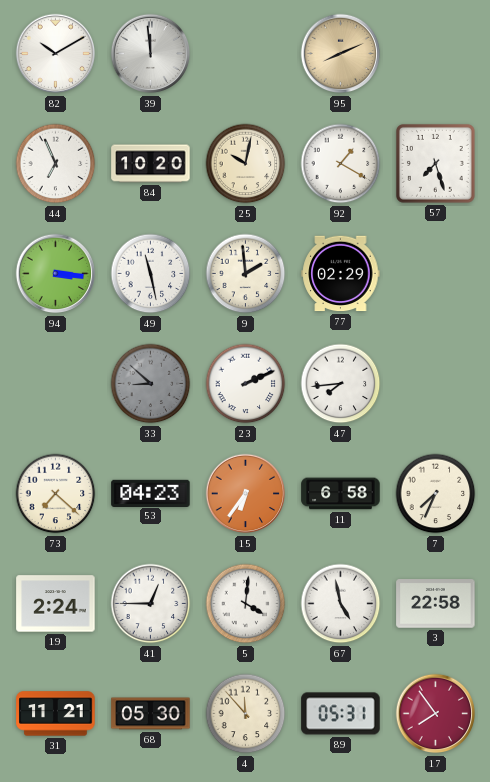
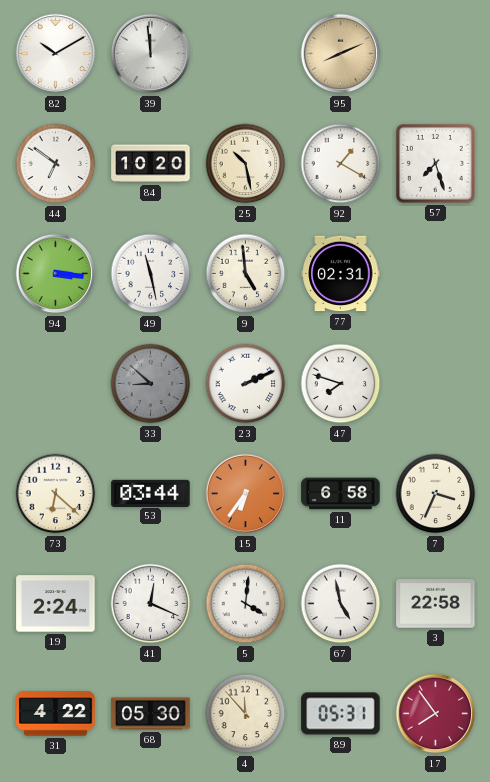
44: 6:56 -> 6:51 (56, 164)
25: 10:02 -> 10:28 (246, 164)
9: 1:59 -> 4:59 (246, 274)
77: 02:29 -> 02:31 (341, 274)
47: 7:44 -> 7:48 (341, 384)
73: 7:22 -> 6:22 (56, 494)
53: 04:23 -> 03:44 (151, 493)
7: 7:34 -> 3:34 (436, 494)
41: 12:45 -> 12:19 (151, 604)
31: 11:21 -> 4:22 (56, 714)
